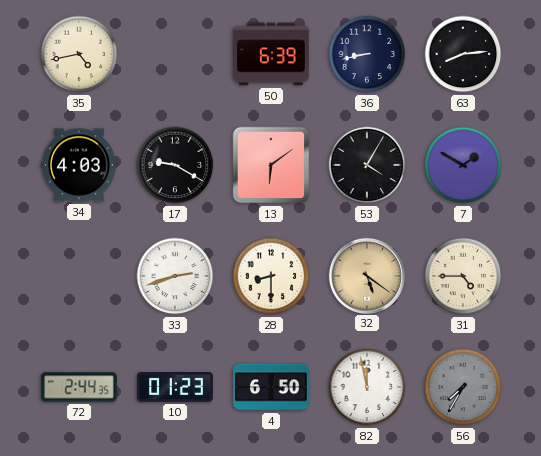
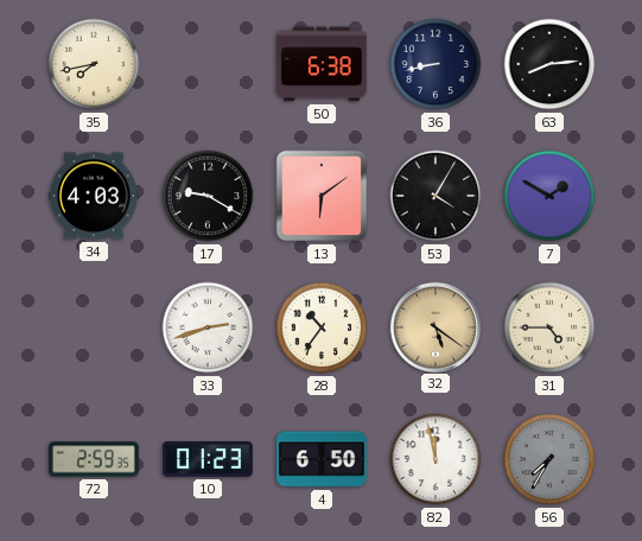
35: 4:43 -> 7:43 (94, 64)
50: 6:39 -> 6:38 (323, 64)
28: 8:30 -> 10:36 (322, 327)
72: 2:44 -> 2:59 (94, 459)
